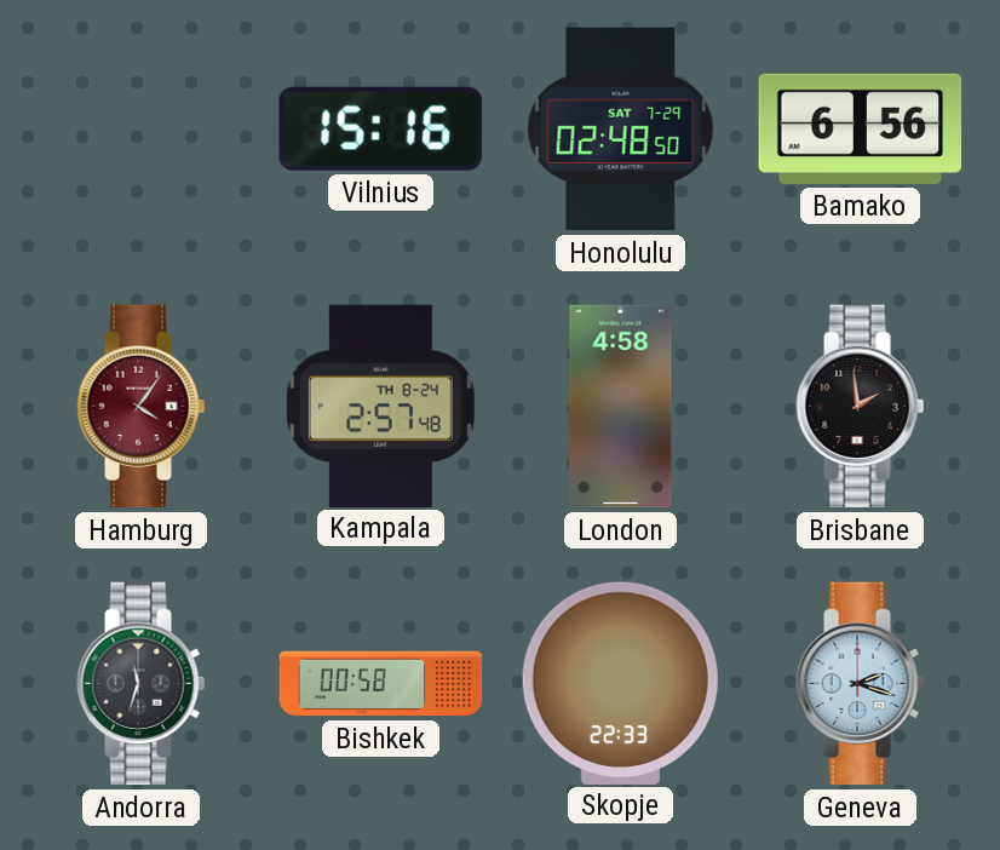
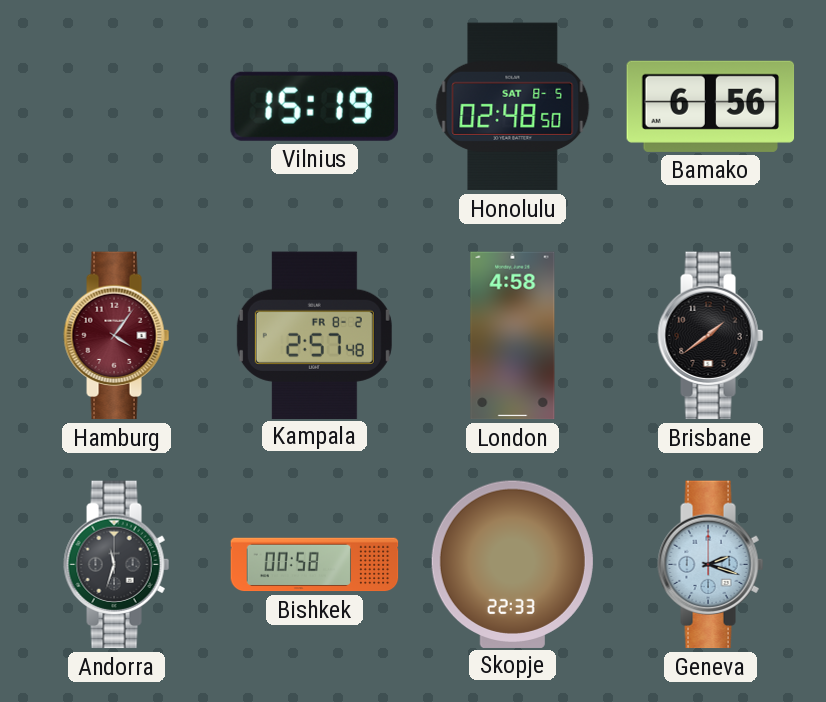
Vilnius: 15:16 -> 15:19 (314, 106)
Honolulu date: SAT 7-29 -> SAT 8-5 (513, 107)
Kampala date: TH 8-24 -> FR 8-2 (314, 335)
Brisbane: 1:59 -> 1:39 (711, 336)
